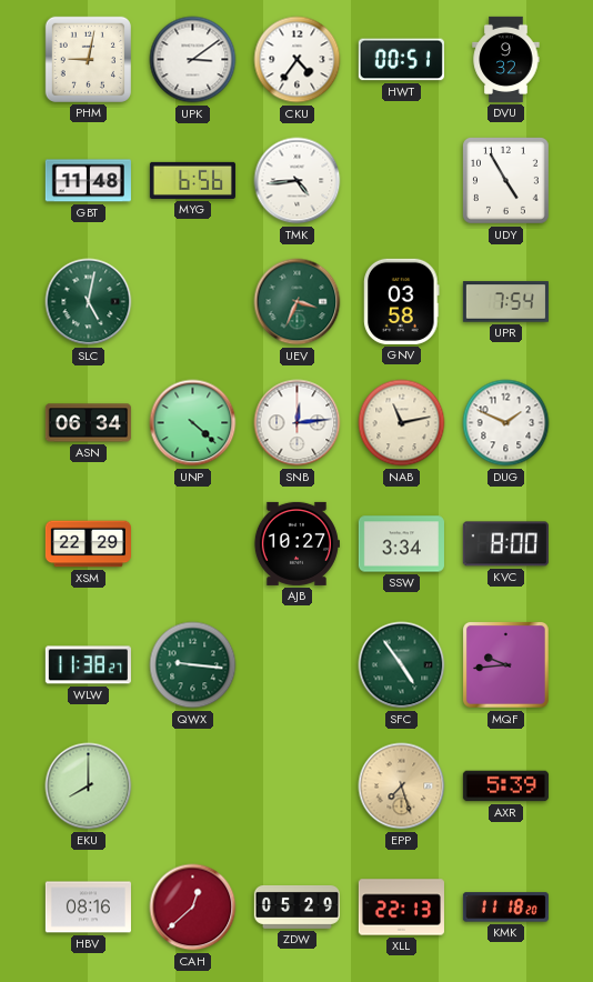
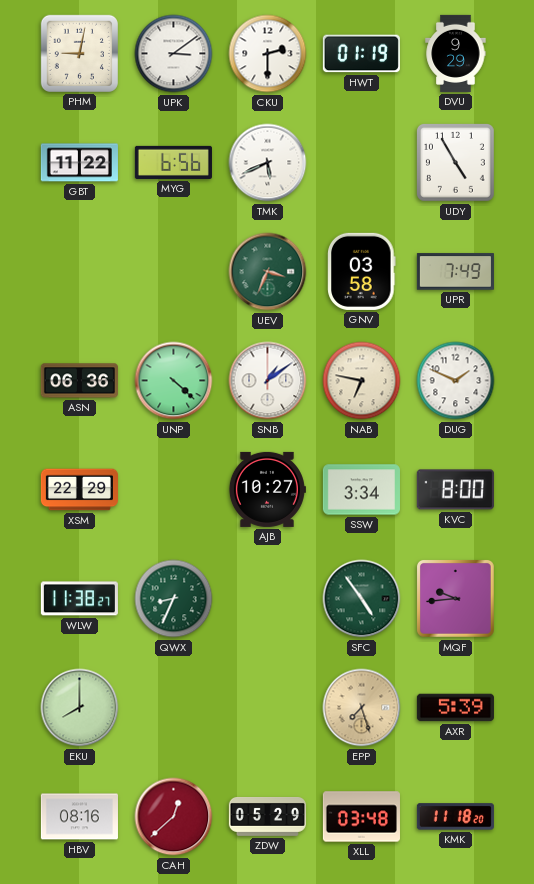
CKU: 4:36 -> 2:30 (268, 54)
HWT: 00:51 -> 01:19 (361, 54)
DVU: 9:32 -> 9:29 (456, 53)
GBT: 11:48 -> 11:22 (79, 163)
TMK: 4:44 -> 5:41 (268, 163)
SLC: 5:02 -> none (89, 302)
UPR: 7:54 -> 7:49 (455, 272)
ASN: 06:34 -> 06:36 (79, 381)
SNB: 12:14 -> 1:09 (268, 381)
NAB: 11:13 -> 6:47 (362, 381)
QWX: 9:16 -> 8:34 (174, 599)
XLL: 22:13 -> 03:48 (361, 817)
